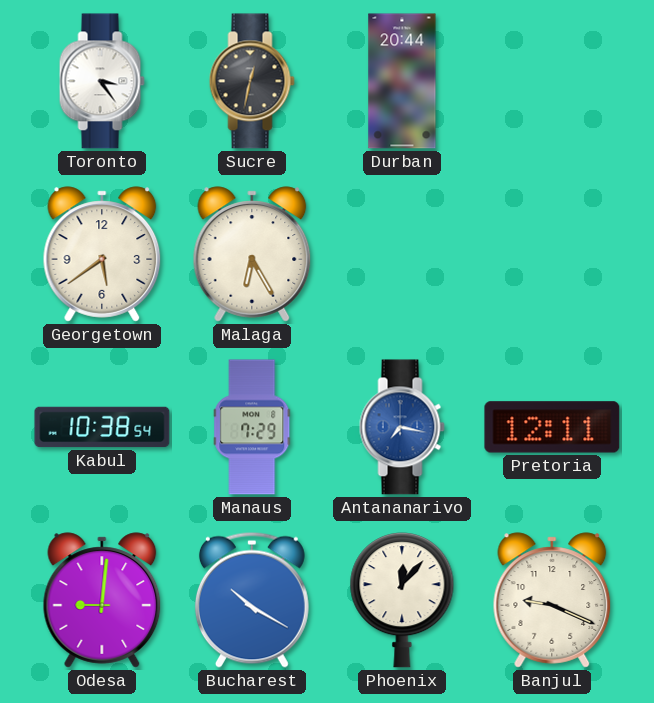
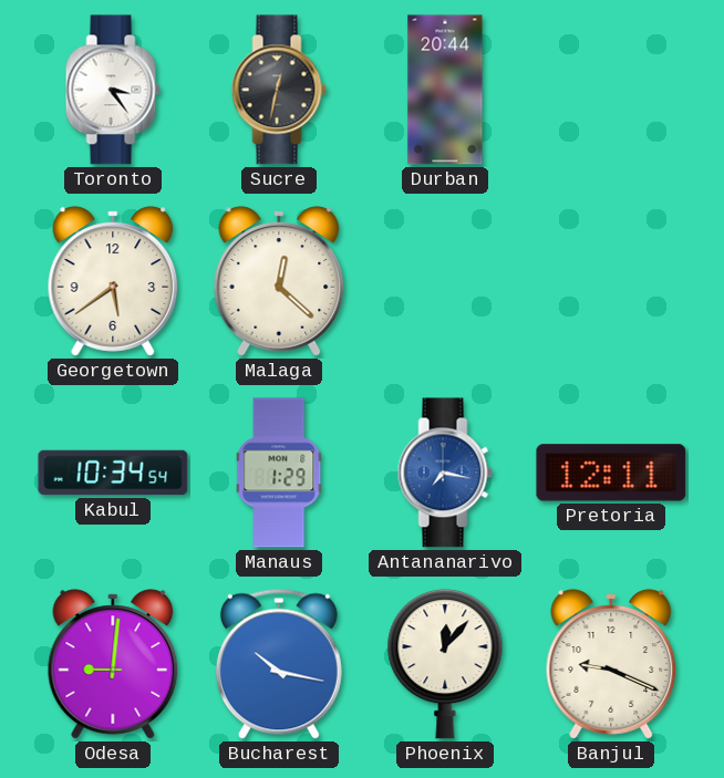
Malaga: 6:25 -> 12:22 (279, 281)
Kabul: 10:38 -> 10:34 (113, 473)
Manaus: 7:29 -> 1:29 (279, 473)
Bucharest: 10:20 -> 10:17 (279, 664)
